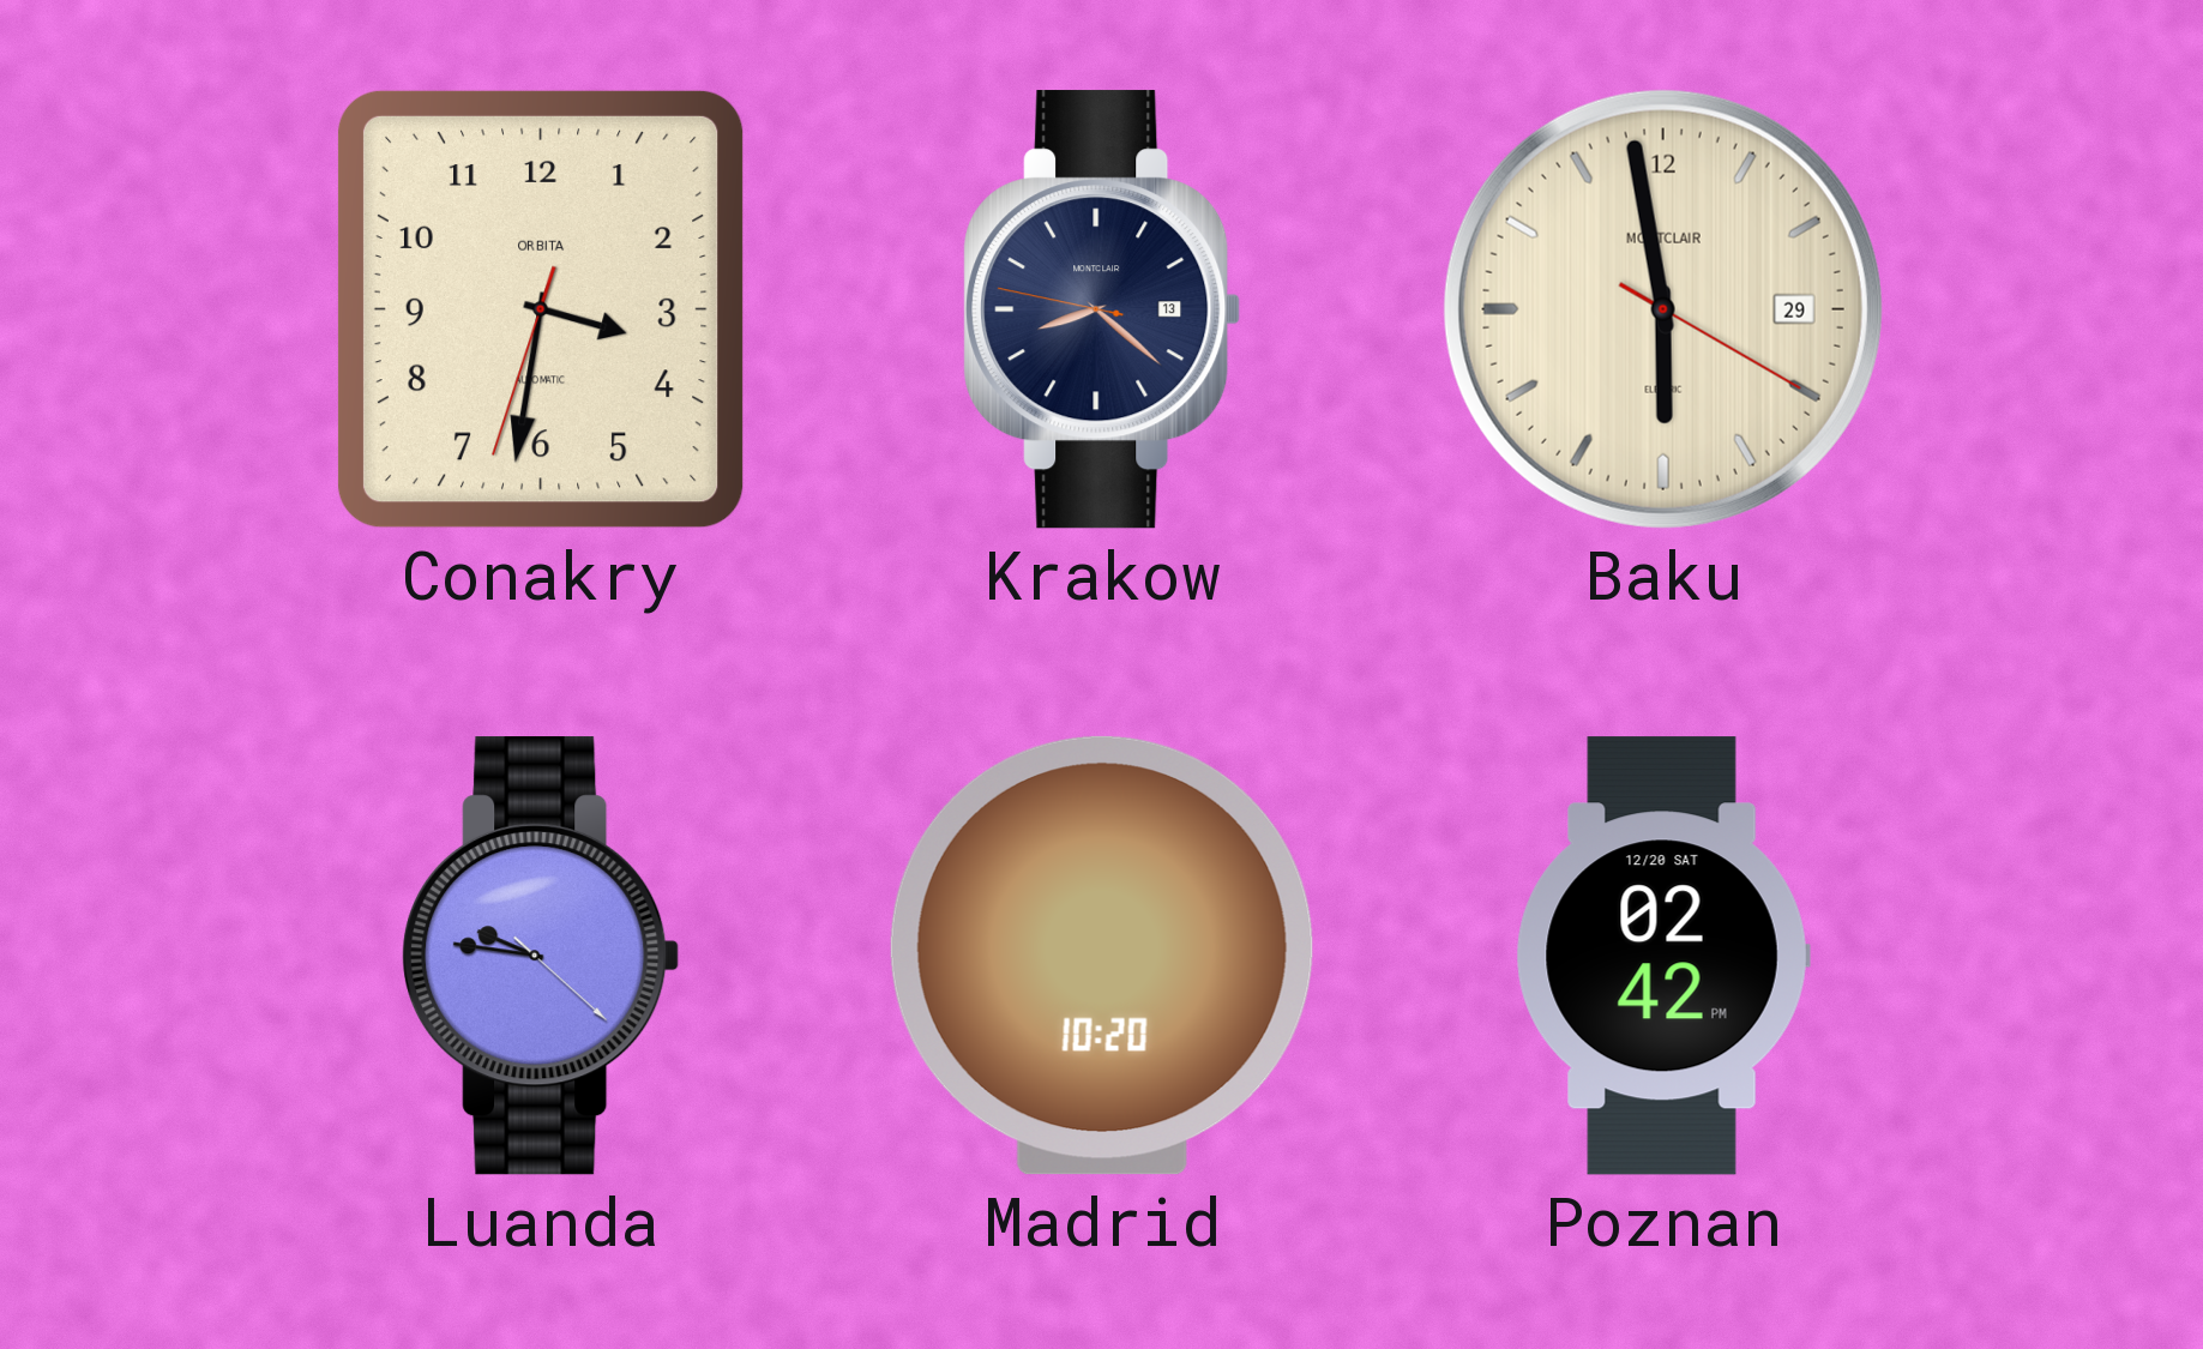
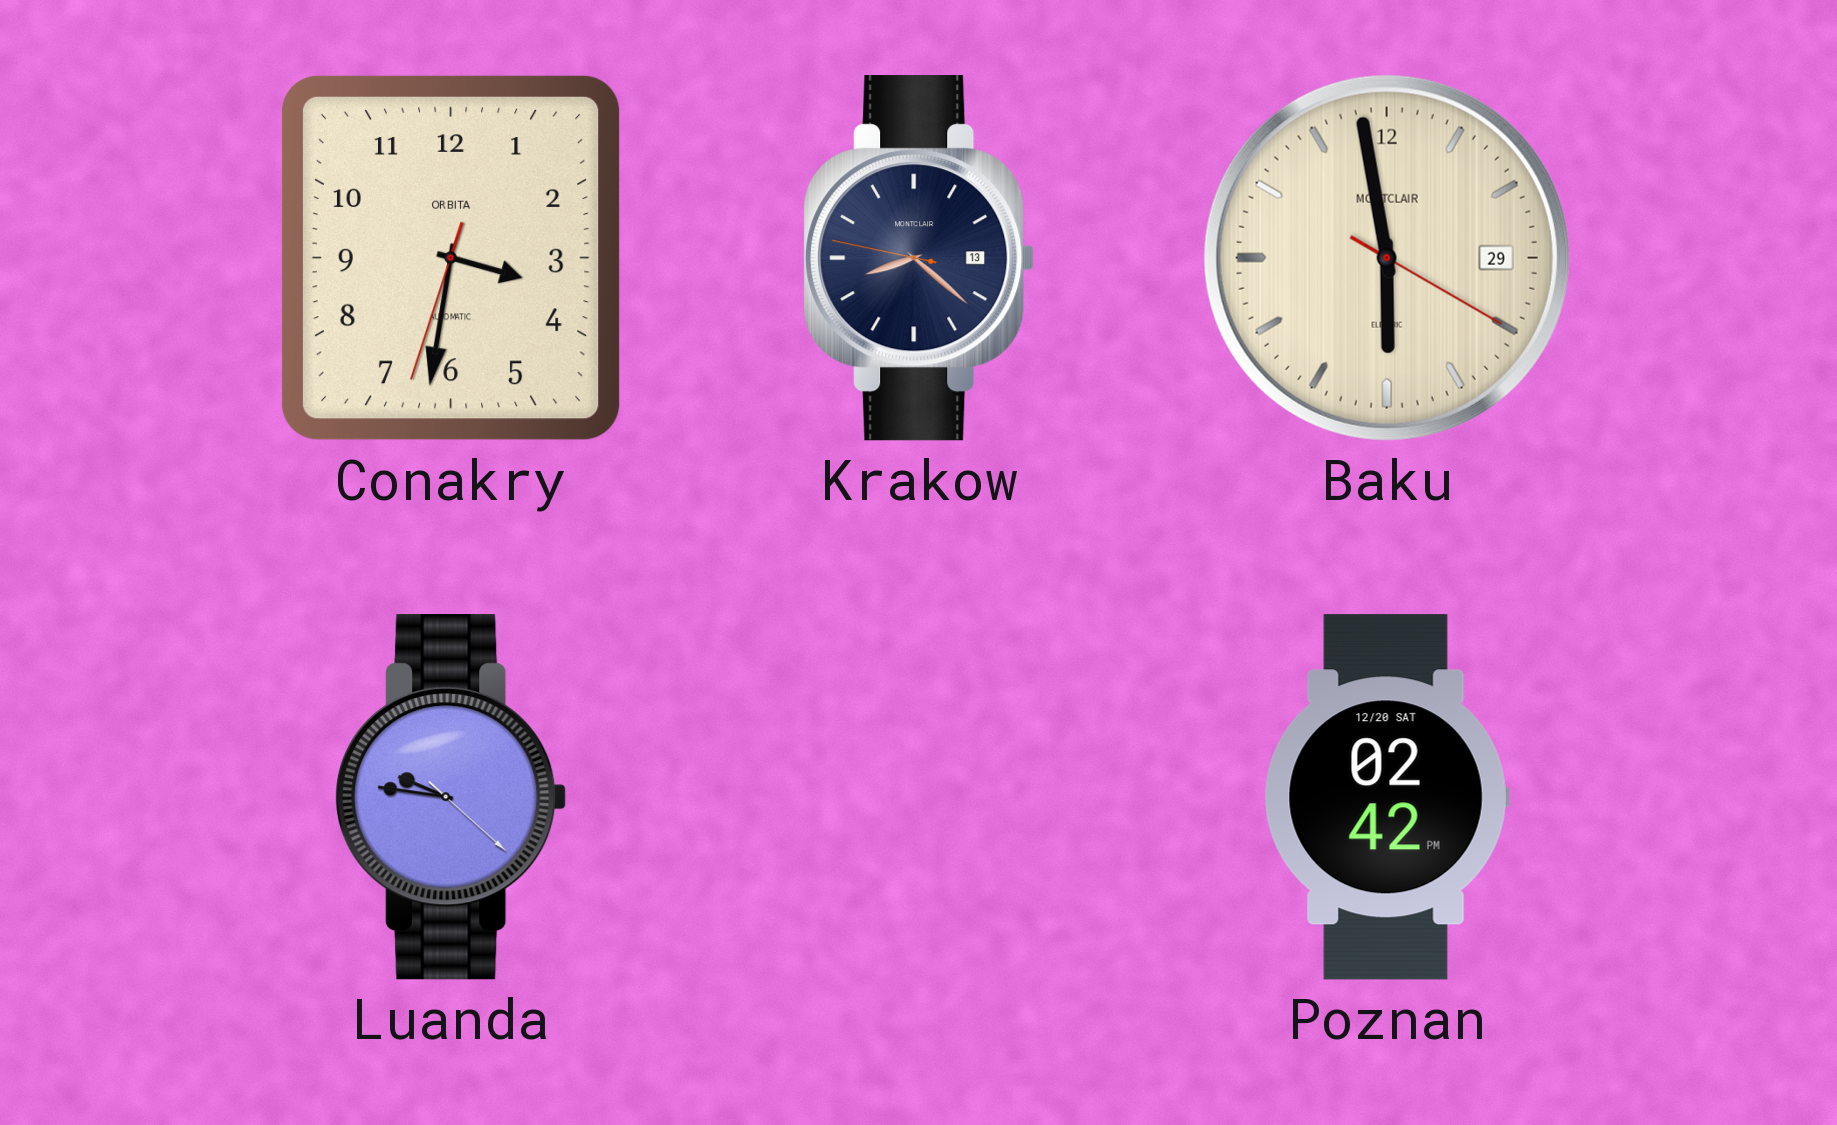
Madrid: 10:20 -> none (1102, 956)
